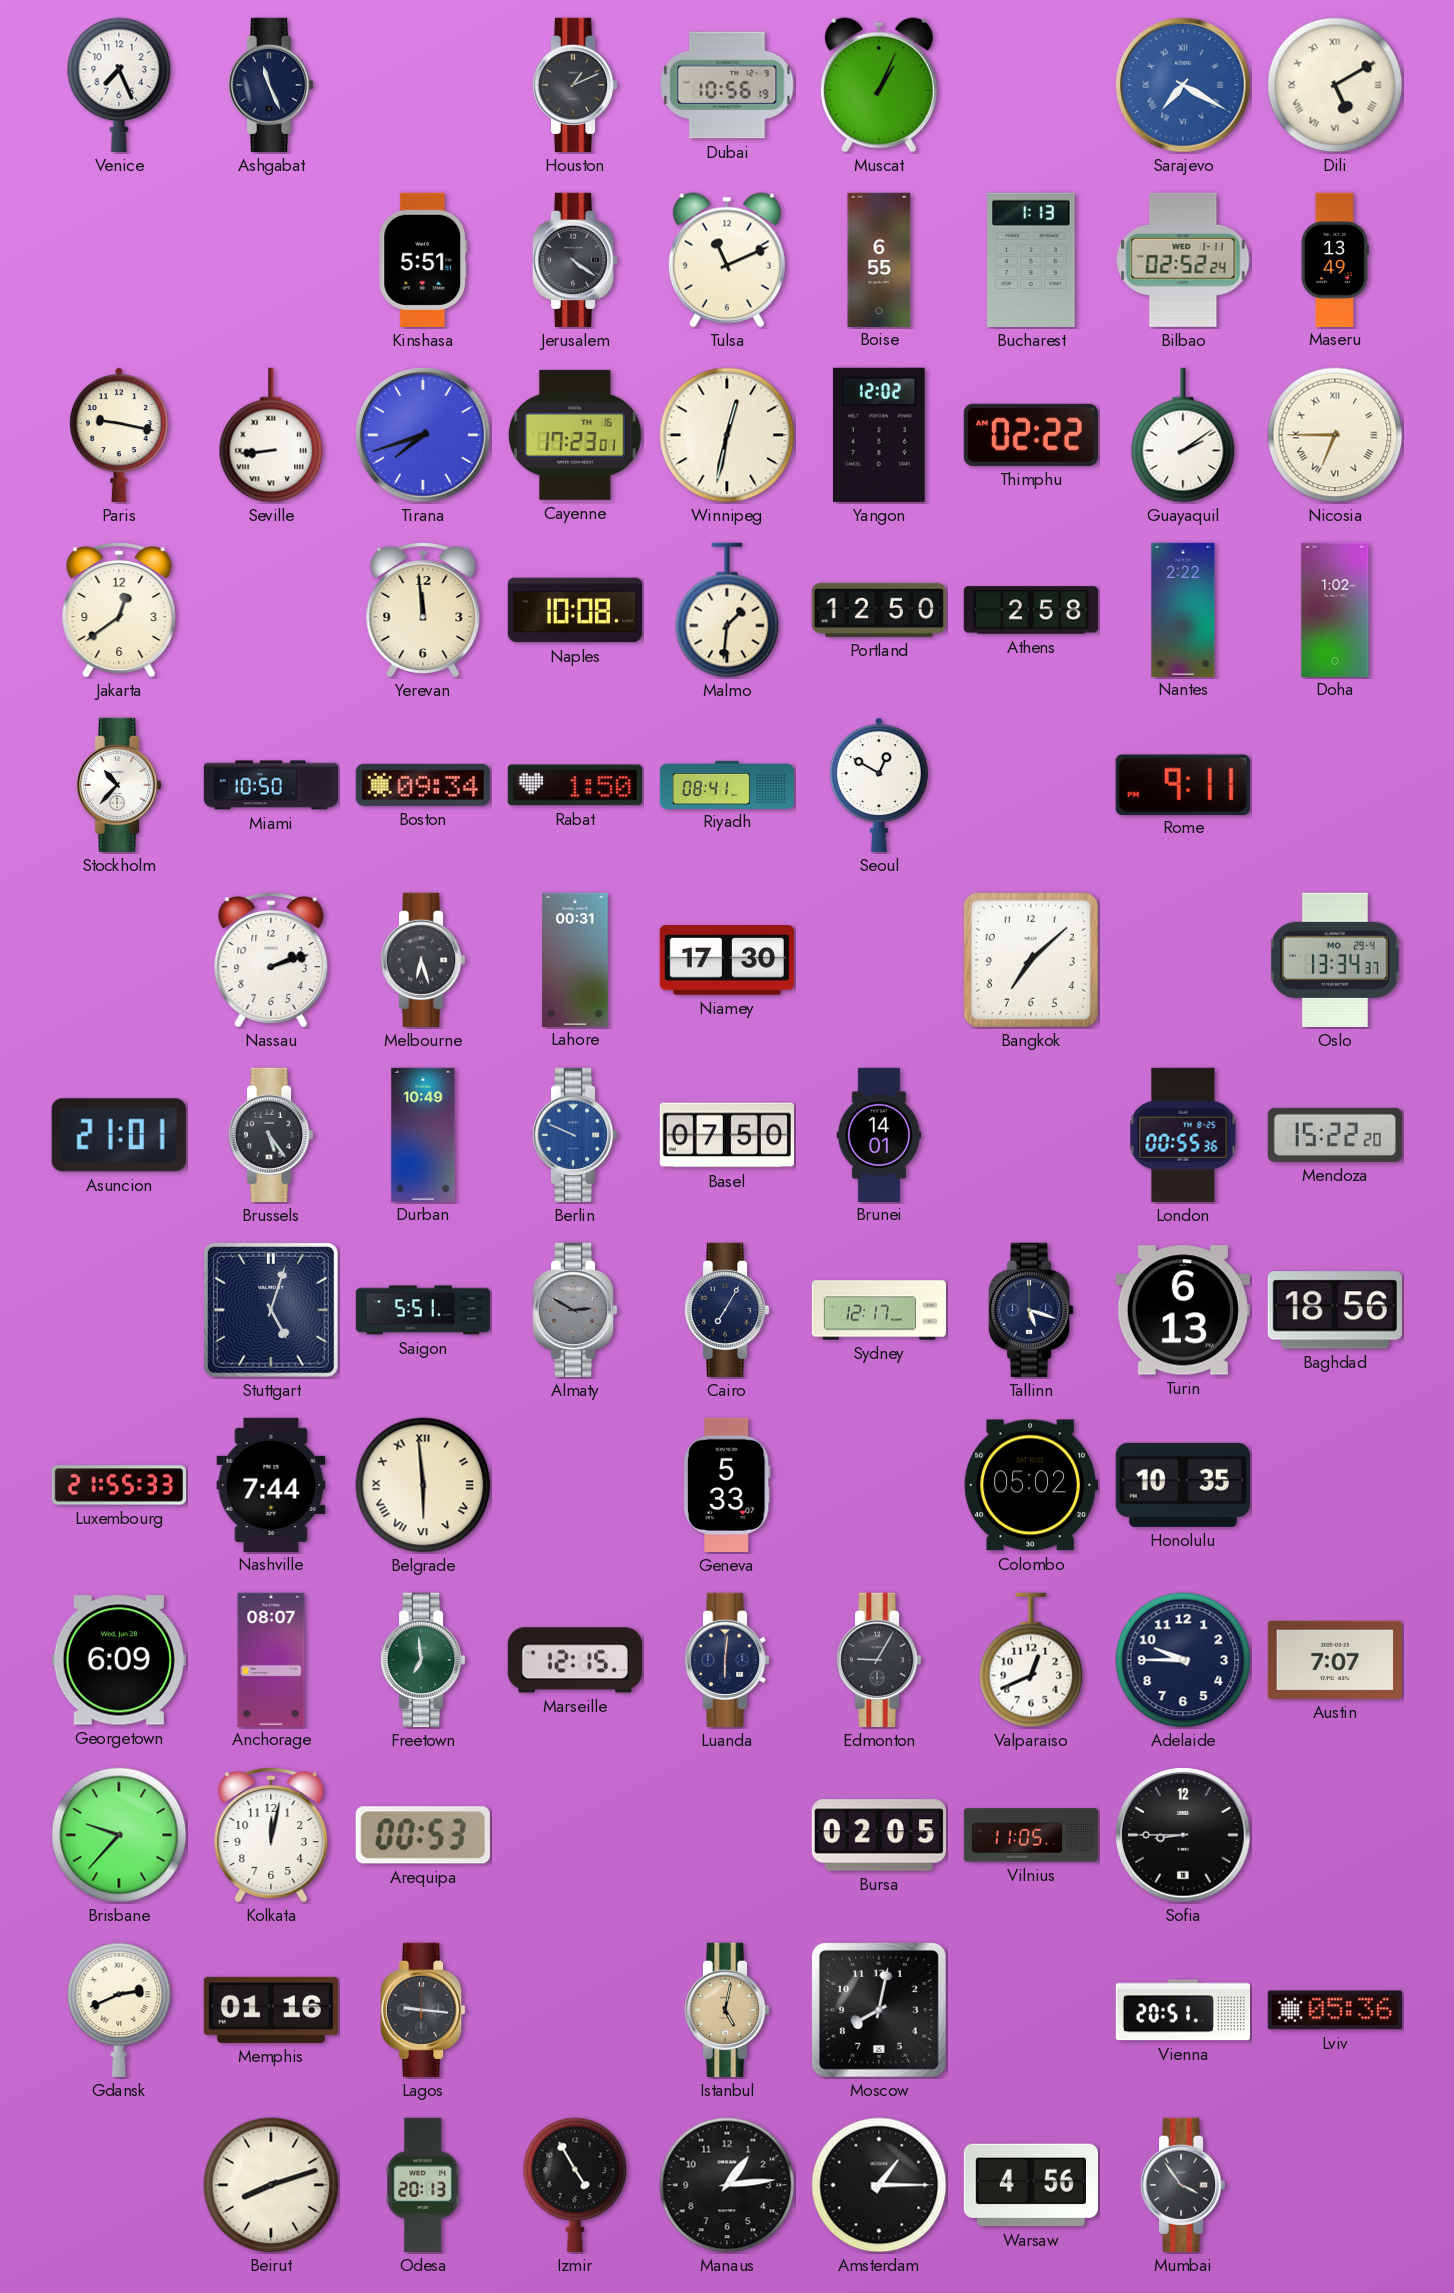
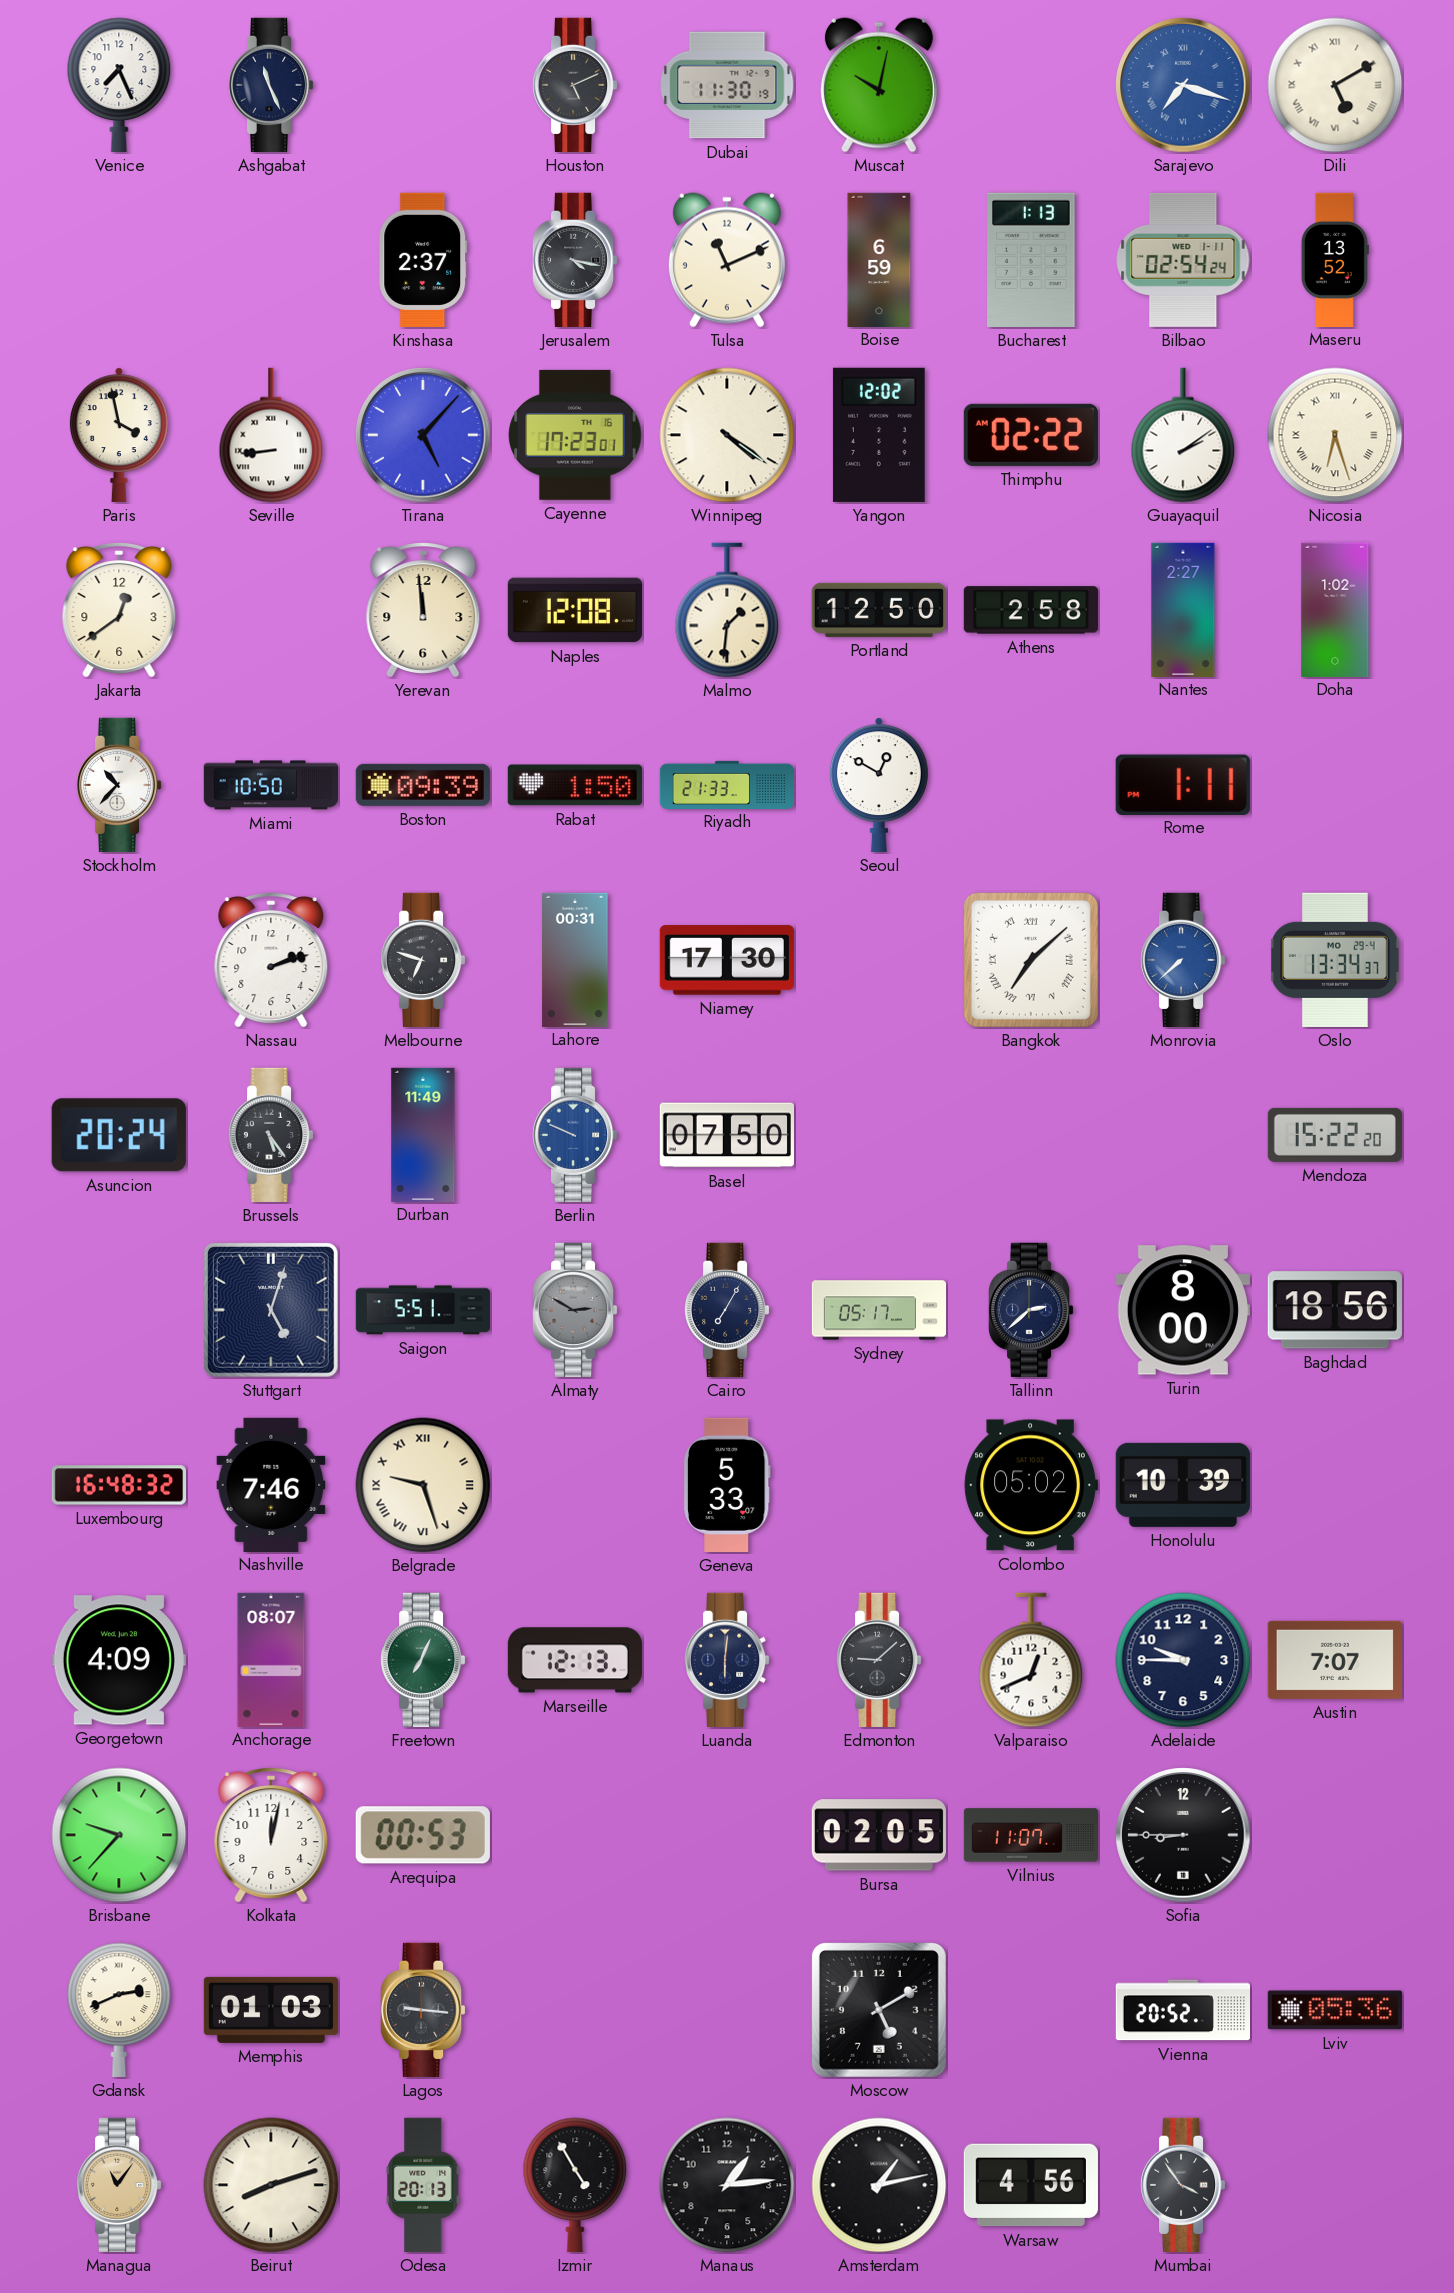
Houston: 1:11 -> 5:11 (575, 85)
Dubai: 10:56 -> 11:30 (727, 85)
Muscat: 1:04 -> 10:02 (879, 85)
Sarajevo: 7:20 -> 7:18 (1183, 85)
Kinshasa: 5:51 -> 2:37 (423, 260)
Jerusalem: 4:21 -> 4:17 (575, 260)
Boise: 6:55 -> 6:59 (879, 259)
Bilbao: 02:52 -> 02:54 (1183, 260)
Maseru: 13:49 -> 13:52 (1335, 259)
Paris: 9:17 -> 3:58 (119, 435)
Tirana: 7:42 -> 5:07 (423, 435)
Winnipeg: 12:32 -> 4:21 (727, 435)
Nicosia: 6:45 -> 6:27 (1335, 435)
Naples: 10:08 -> 12:08 (575, 610)
Nantes: 2:22 -> 2:27 (1183, 609)
Boston: 09:34 -> 09:39 (423, 785)
Riyadh: 08:41 -> 21:33 (727, 784)
Rome: 9:11 -> 1:11 (1183, 784)
Melbourne: 6:27 -> 6:48 (423, 960)
Bangkok numerals: Arabic -> Roman (1031, 960)
Monrovia: none -> 7:38 (1183, 960)
Asuncion: 21:01 -> 20:24 (119, 1135)
Durban: 10:49 -> 11:49 (423, 1134)
Brunei: 14:01 -> none (879, 1134)
London: 00:55 -> none (1183, 1135)
Sydney: 12:17 -> 05:17 (879, 1310)
Tallinn: 5:18 -> 2:38 (1031, 1310)
Turin: 6:13 -> 8:00 (1183, 1310)
Luxembourg: 21:55 -> 16:48 (118, 1485)
Nashville: 7:44 -> 7:46 (271, 1484)
Belgrade: 5:59 -> 9:27 (423, 1485)
Honolulu: 10:35 -> 10:39 (1183, 1485)
Georgetown: 6:09 -> 4:09 (119, 1660)
Freetown: 6:59 -> 7:04 (423, 1660)
Marseille: 12:15 -> 12:13 (575, 1660)
Edmonton: 9:05 -> 9:08 (879, 1660)
Vilnius: 11:05 -> 11:07 (1031, 1835)
Memphis: 01:16 -> 01:03 (271, 2010)
Istanbul: 5:02 -> none (727, 2010)
Moscow: 8:02 -> 5:10 (879, 2010)
Vienna: 20:51 -> 20:52 (1182, 2010)
Managua: none -> 11:06 (119, 2185)
Amsterdam: 1:15 -> 1:13 (879, 2185)
